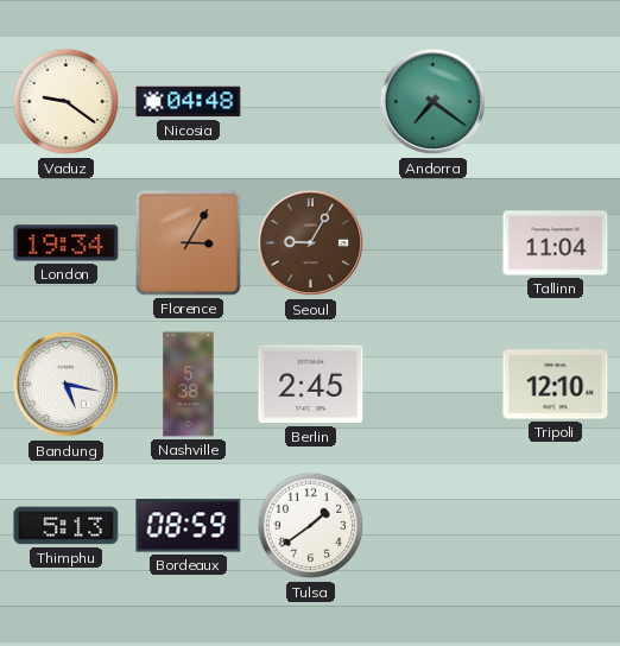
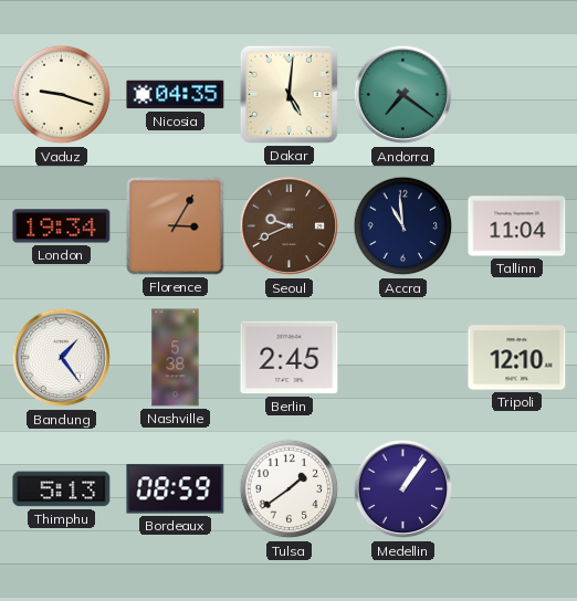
Vaduz: 9:21 -> 9:18 (62, 95)
Nicosia: 04:48 -> 04:35 (176, 95)
Dakar: none -> 5:01 (288, 94)
Seoul: 9:05 -> 9:41 (290, 226)
Accra: none -> 10:59 (403, 226)
Bandung: 5:17 -> 1:24 (62, 358)
Medellin: none -> 1:06 (403, 489)
